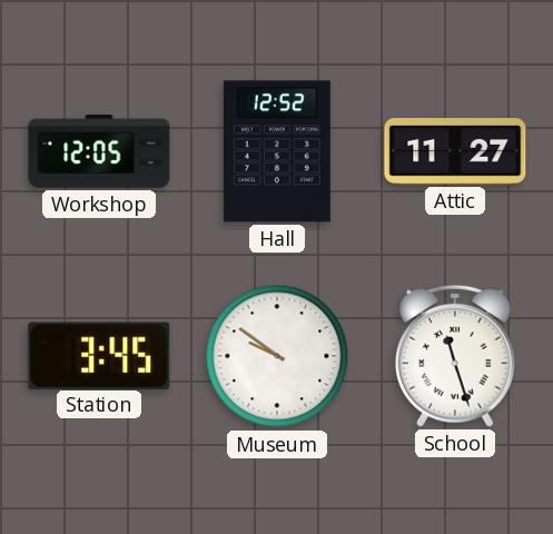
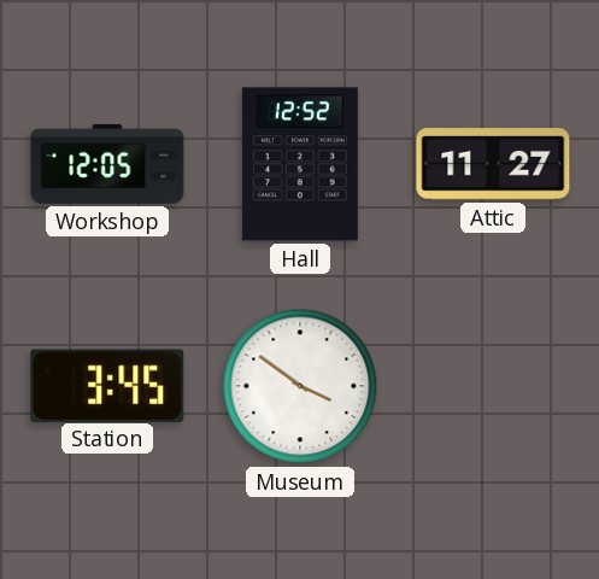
Museum: 9:51 -> 3:51 (300, 386)
School: 11:27 -> none (455, 356)
